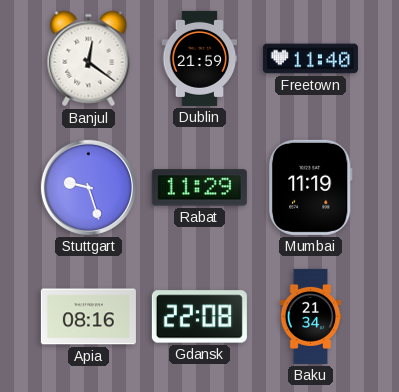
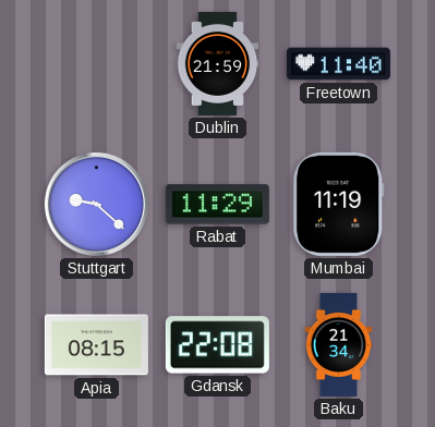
Banjul: 12:21 -> none (89, 59)
Stuttgart: 9:27 -> 9:22 (96, 204)
Apia: 08:16 -> 08:15 (96, 345)
